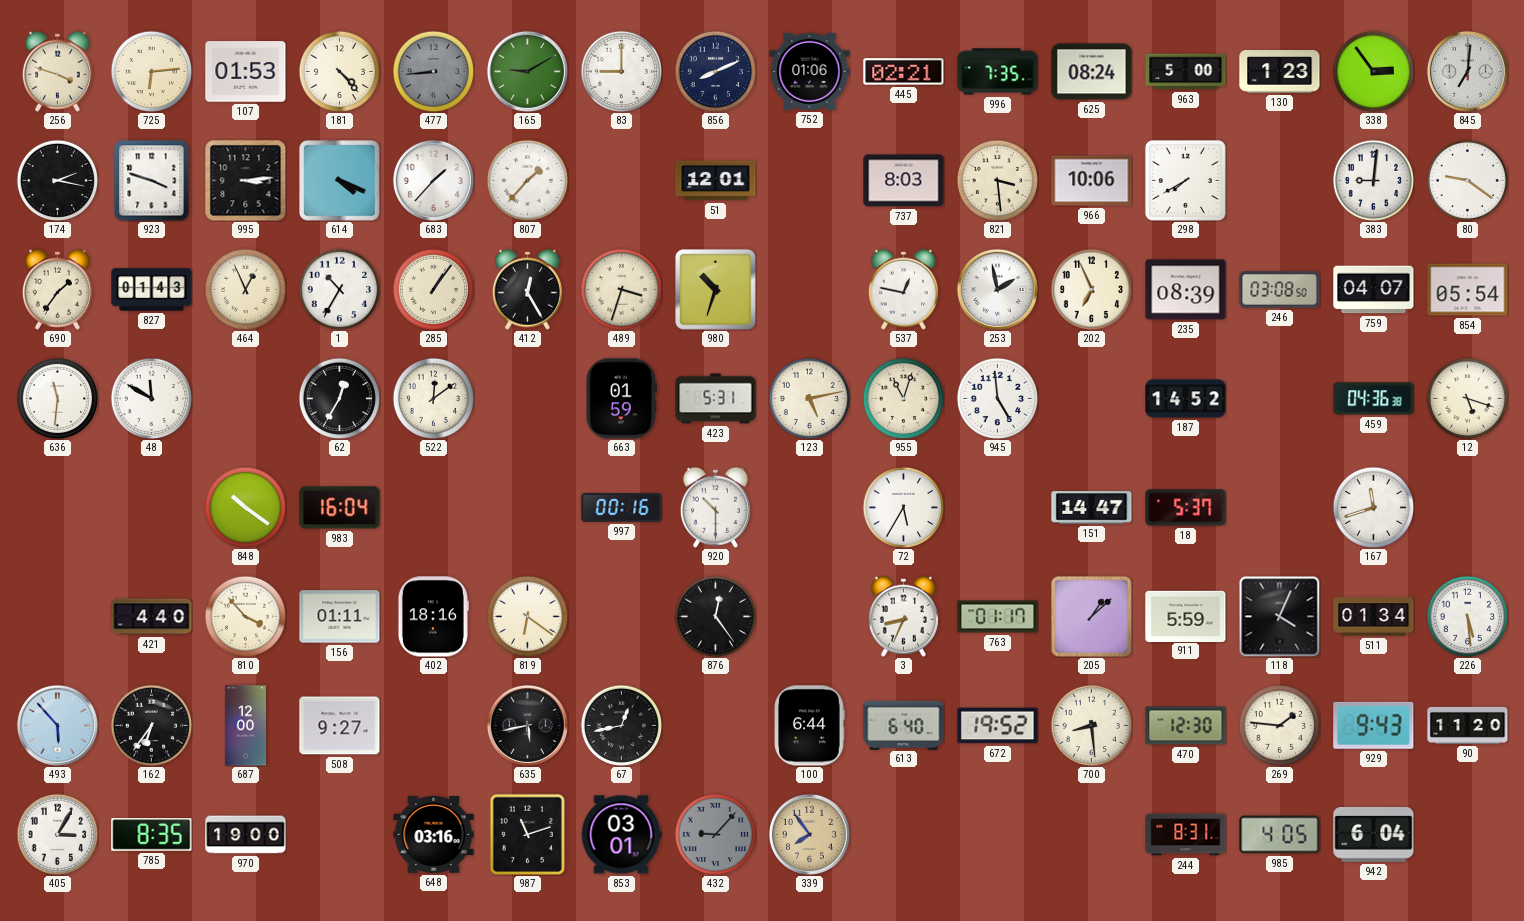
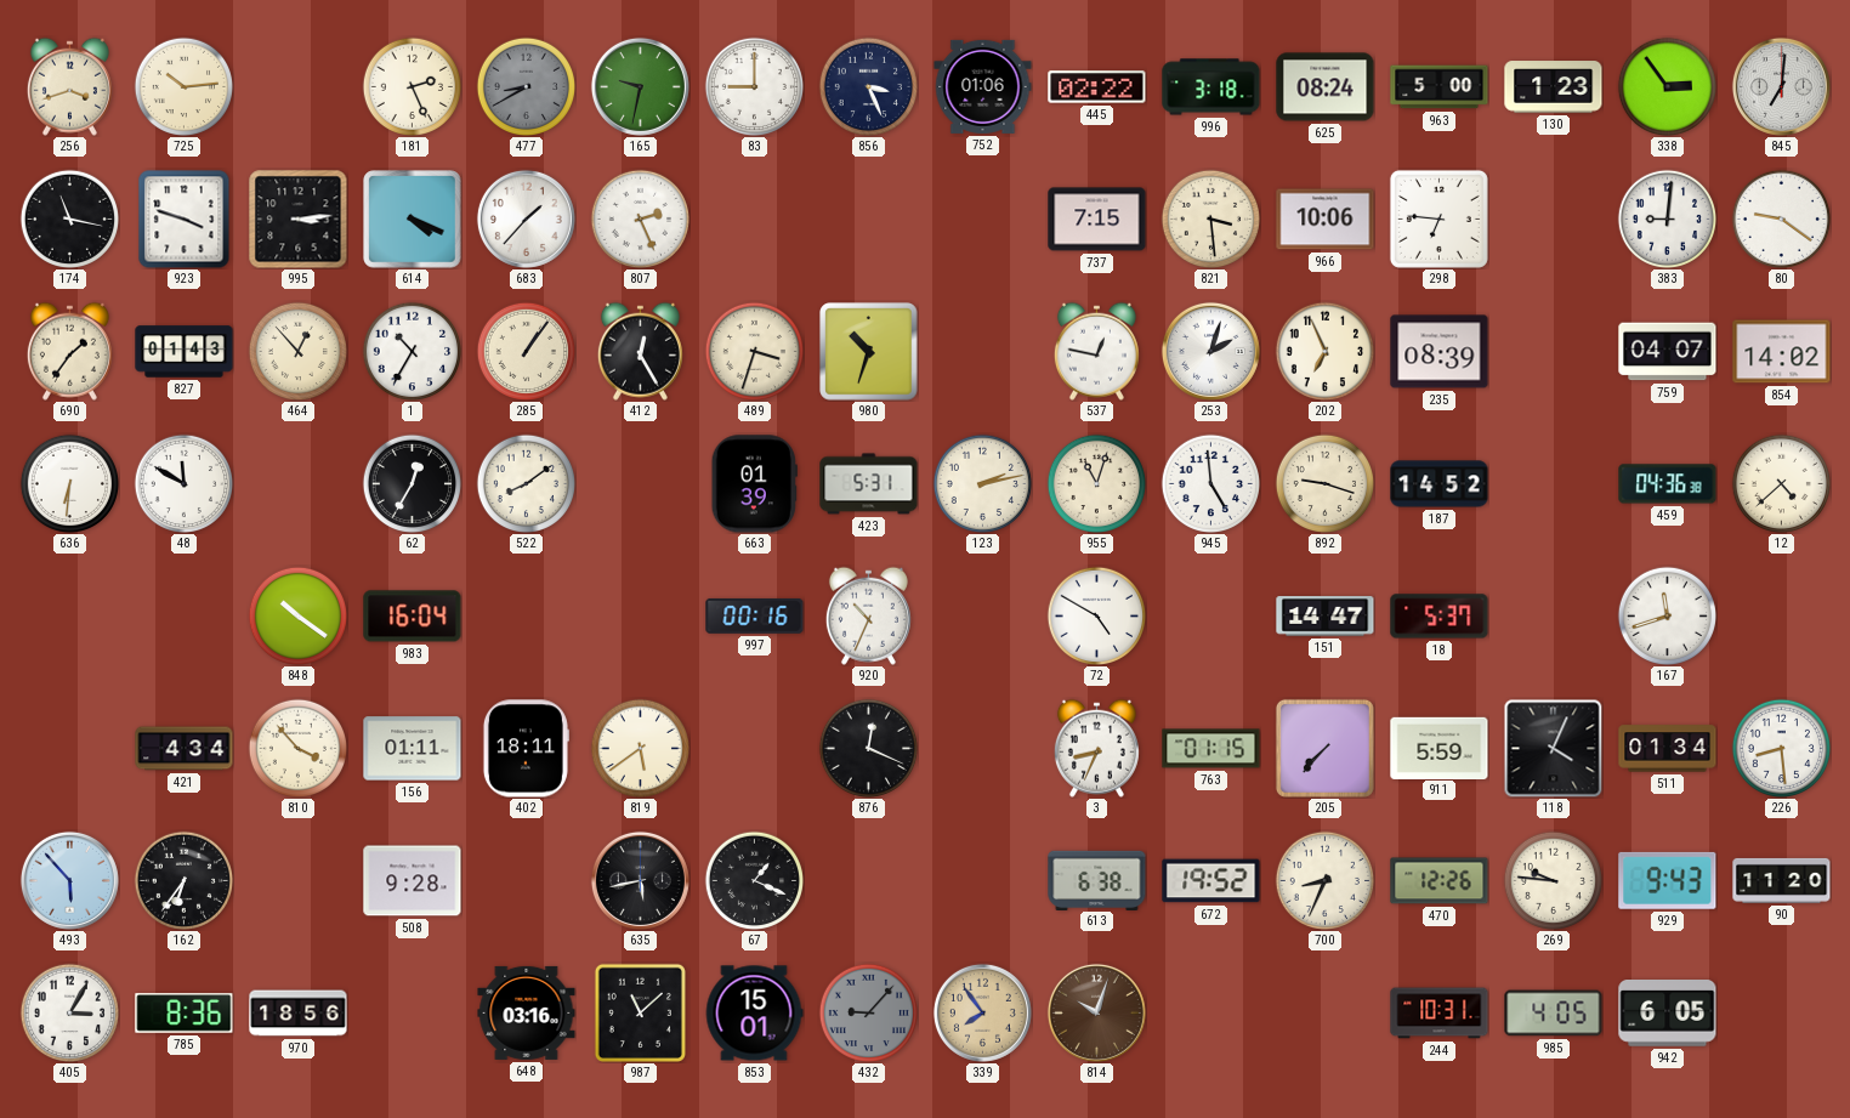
256: 3:48 -> 3:42 (69, 86)
725: 6:14 -> 10:14 (183, 86)
107: 01:53 -> none (246, 72)
181: 4:23 -> 2:26 (412, 86)
477: 8:44 -> 8:40 (526, 86)
165: 9:10 -> 9:32 (640, 86)
856: 8:11 -> 3:26 (868, 86)
445: 02:21 -> 02:22 (1097, 87)
996: 7:35 -> 3:18 (1211, 87)
174: 2:17 -> 11:17 (69, 219)
807: 1:37 -> 2:26 (640, 219)
51: 12:01 -> none (716, 181)
737: 8:03 -> 7:15 (1097, 220)
298: 7:40 -> 6:46 (1438, 219)
464: 12:56 -> 12:53 (297, 351)
253: 1:58 -> 2:03 (1210, 351)
246: 03:08 -> none (1280, 290)
854: 05:54 -> 14:02 (1782, 352)
636: 11:31 -> 6:31 (69, 483)
522: 12:09 -> 8:09 (526, 483)
663: 01:59 -> 01:39 (754, 484)
123: 5:13 -> 2:13 (982, 483)
892: none -> 9:18 (1324, 483)
12: 5:18 -> 4:38 (1781, 483)
920: 10:30 -> 10:34 (868, 615)
72: 5:35 -> 4:50 (1096, 615)
421: 4:40 -> 4:34 (185, 749)
402: 18:16 -> 18:11 (526, 749)
819: 6:21 -> 5:39 (640, 748)
876: 12:24 -> 12:19 (868, 748)
763: 01:17 -> 01:15 (1211, 749)
205: 1:08 -> 7:37 (1324, 748)
226: 5:29 -> 8:29 (1781, 748)
687: 12:00 -> none (245, 726)
508: 9:27 -> 9:28 (413, 881)
67: 12:43 -> 1:19 (754, 880)
100: 6:44 -> none (809, 726)
613: 6:40 -> 6:38 (1097, 880)
700: 8:29 -> 8:34 (1324, 880)
470: 12:30 -> 12:26 (1440, 881)
269: 1:46 -> 9:46 (1553, 880)
785: 8:35 -> 8:36 (185, 1014)
970: 19:00 -> 18:56 (299, 1014)
987: 11:12 -> 11:08 (640, 1012)
853: 03:01 -> 15:01 (754, 1014)
814: none -> 10:03 (1096, 1012)
244: 8:31 -> 10:31 (1440, 1014)
942: 6:04 -> 6:05 (1668, 1014)
